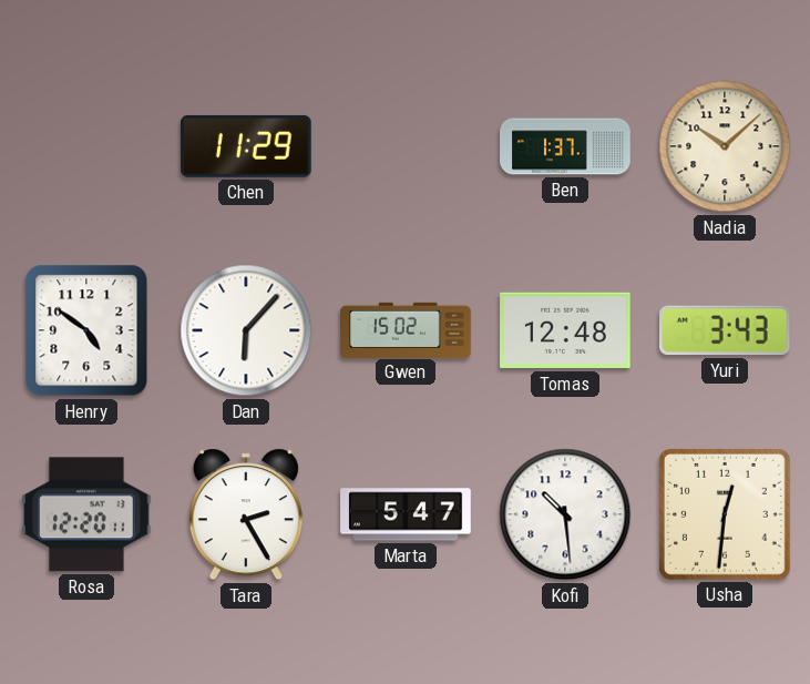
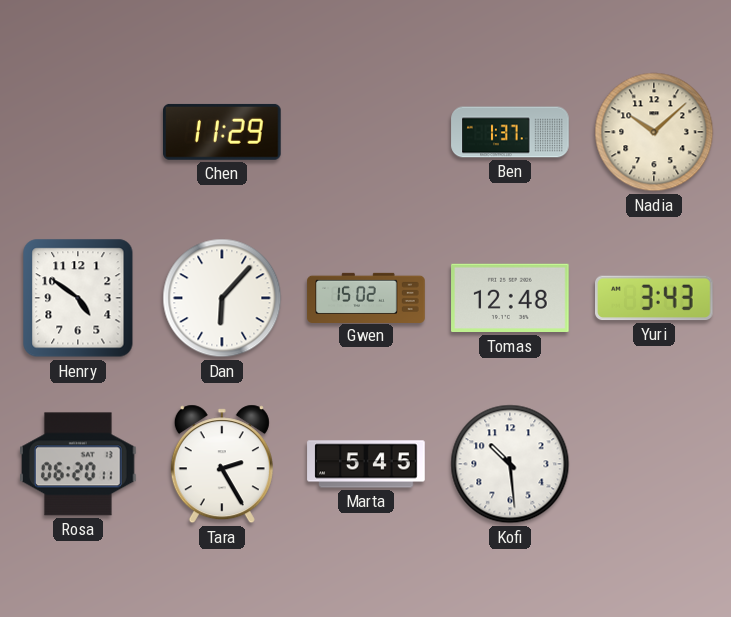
Rosa: 12:20 -> 06:20 (79, 464)
Marta: 5:47 -> 5:45 (366, 464)
Usha: 12:31 -> none (725, 514)
